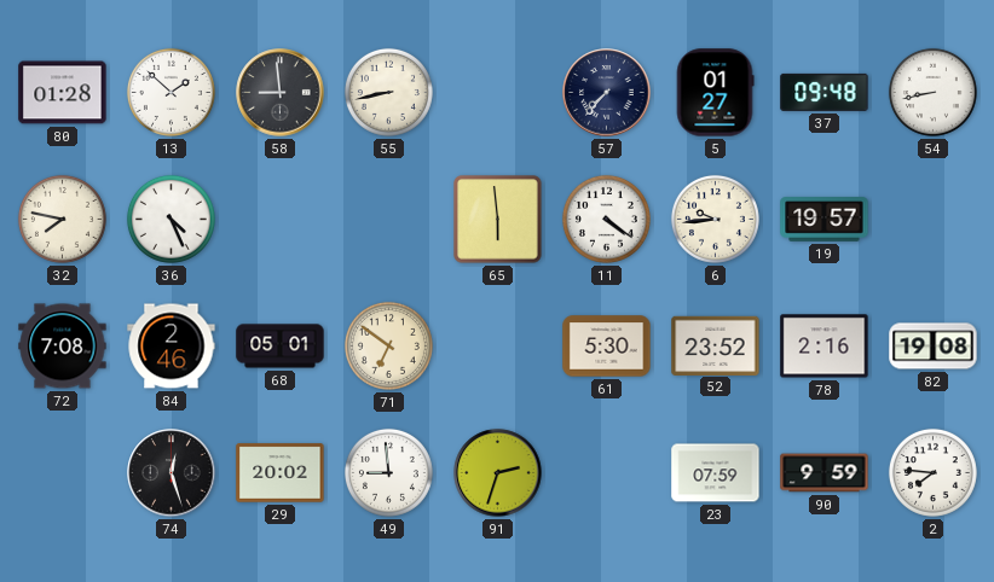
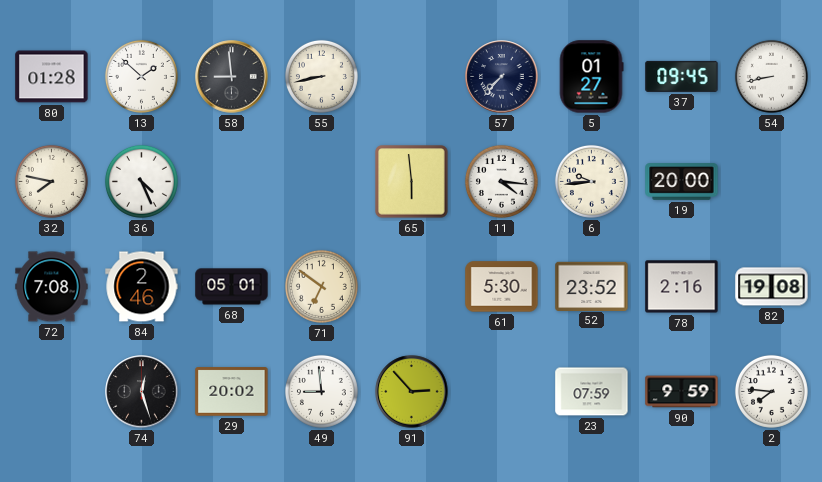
37: 09:48 -> 09:45 (682, 76)
11: 4:21 -> 4:16 (501, 181)
19: 19:57 -> 20:00 (682, 182)
91: 2:33 -> 2:53 (412, 392)
